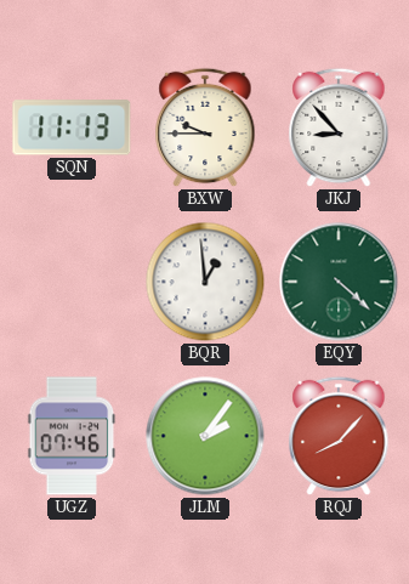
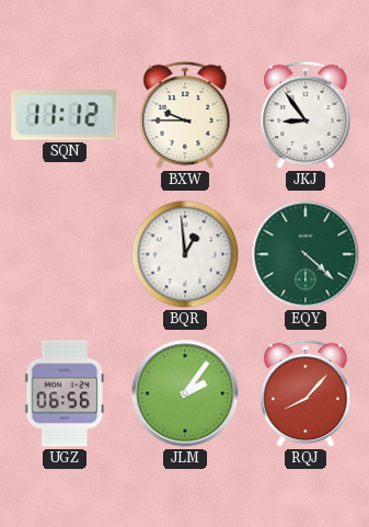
SQN: 11:13 -> 11:12 (65, 115)
JKJ: 8:53 -> 8:54 (305, 115)
UGZ: 07:46 -> 06:56 (65, 393)
